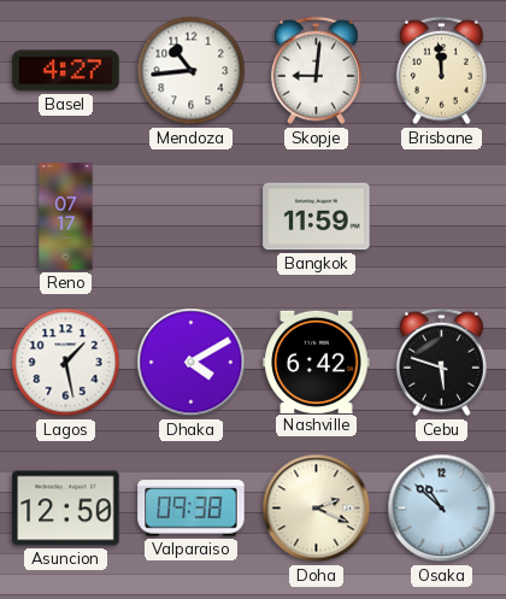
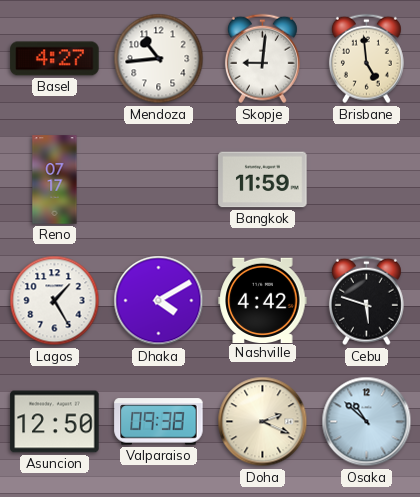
Brisbane: 11:59 -> 4:59 (366, 59)
Lagos: 1:28 -> 1:25 (55, 301)
Nashville: 6:42 -> 4:42 (263, 300)
